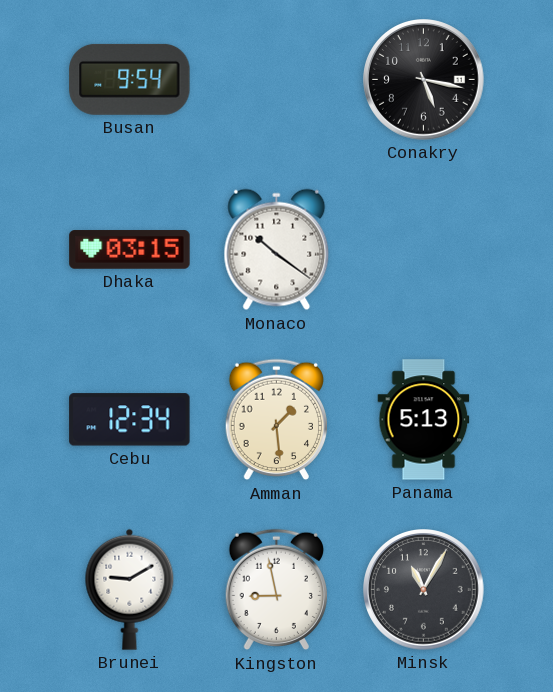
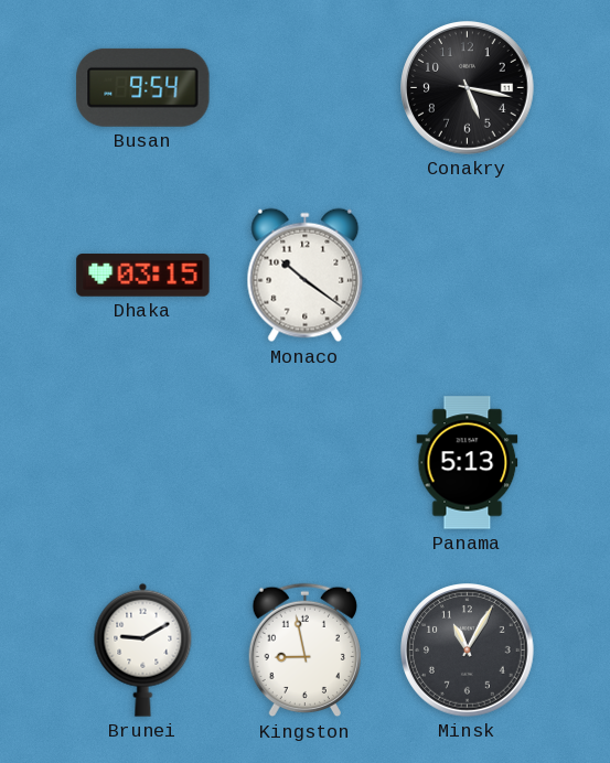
Cebu: 12:34 -> none (130, 420)
Amman: 1:29 -> none (276, 420)
